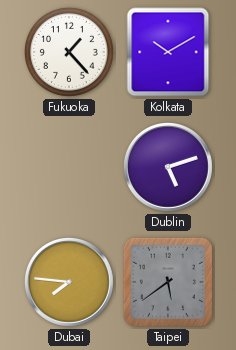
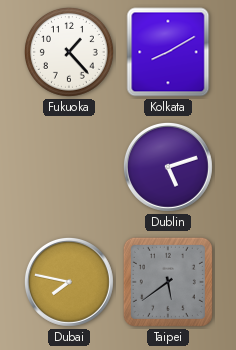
Kolkata: 10:10 -> 8:10 (168, 52)
Dubai: 7:46 -> 7:47 (69, 282)
